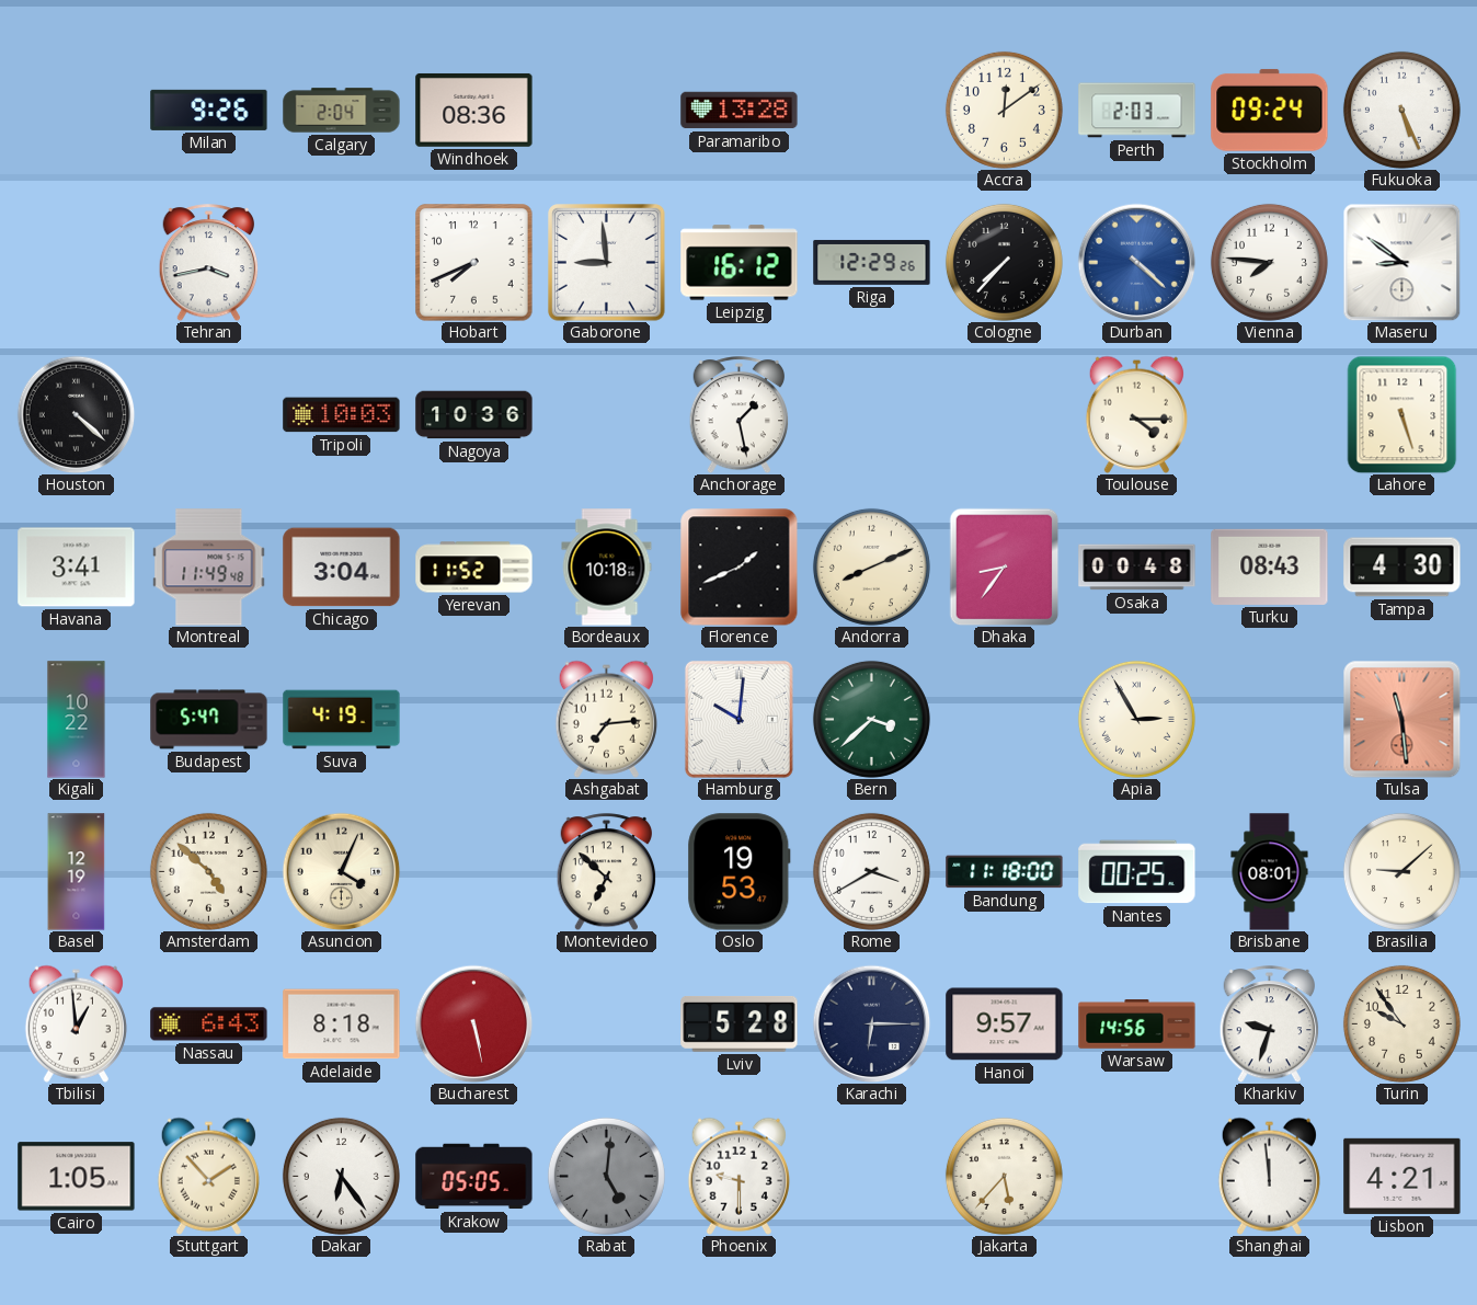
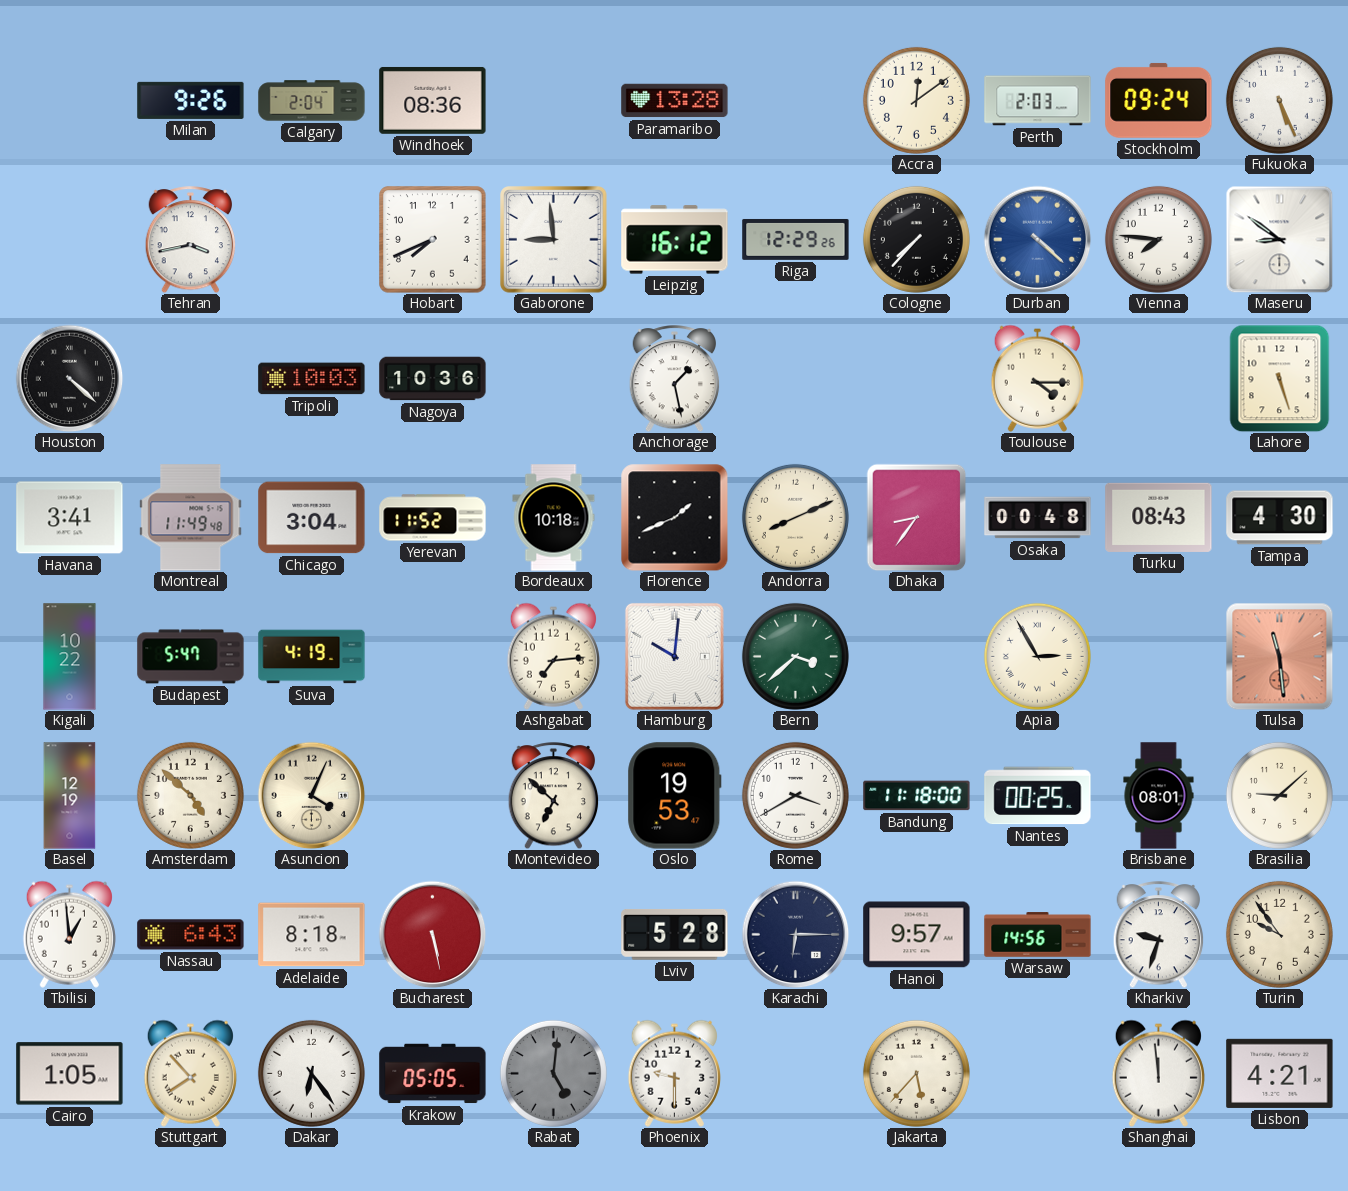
Stuttgart: 1:53 -> 7:53 (190, 1073)
